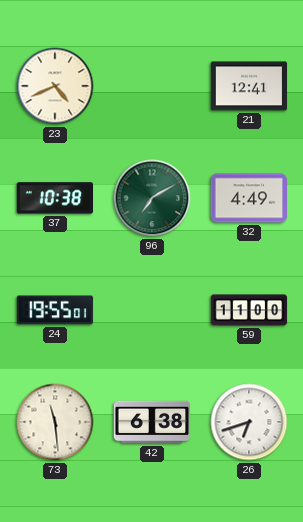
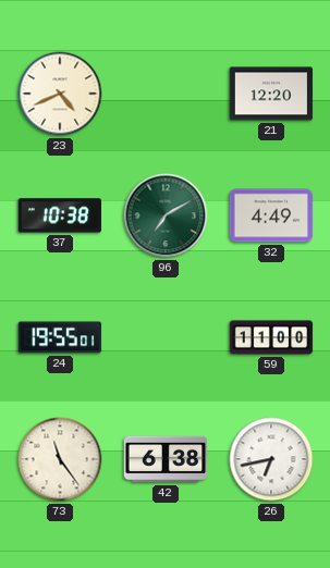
21: 12:41 -> 12:20 (271, 94)
73: 11:29 -> 11:24 (60, 459)
26: 6:42 -> 6:43 (271, 459)
